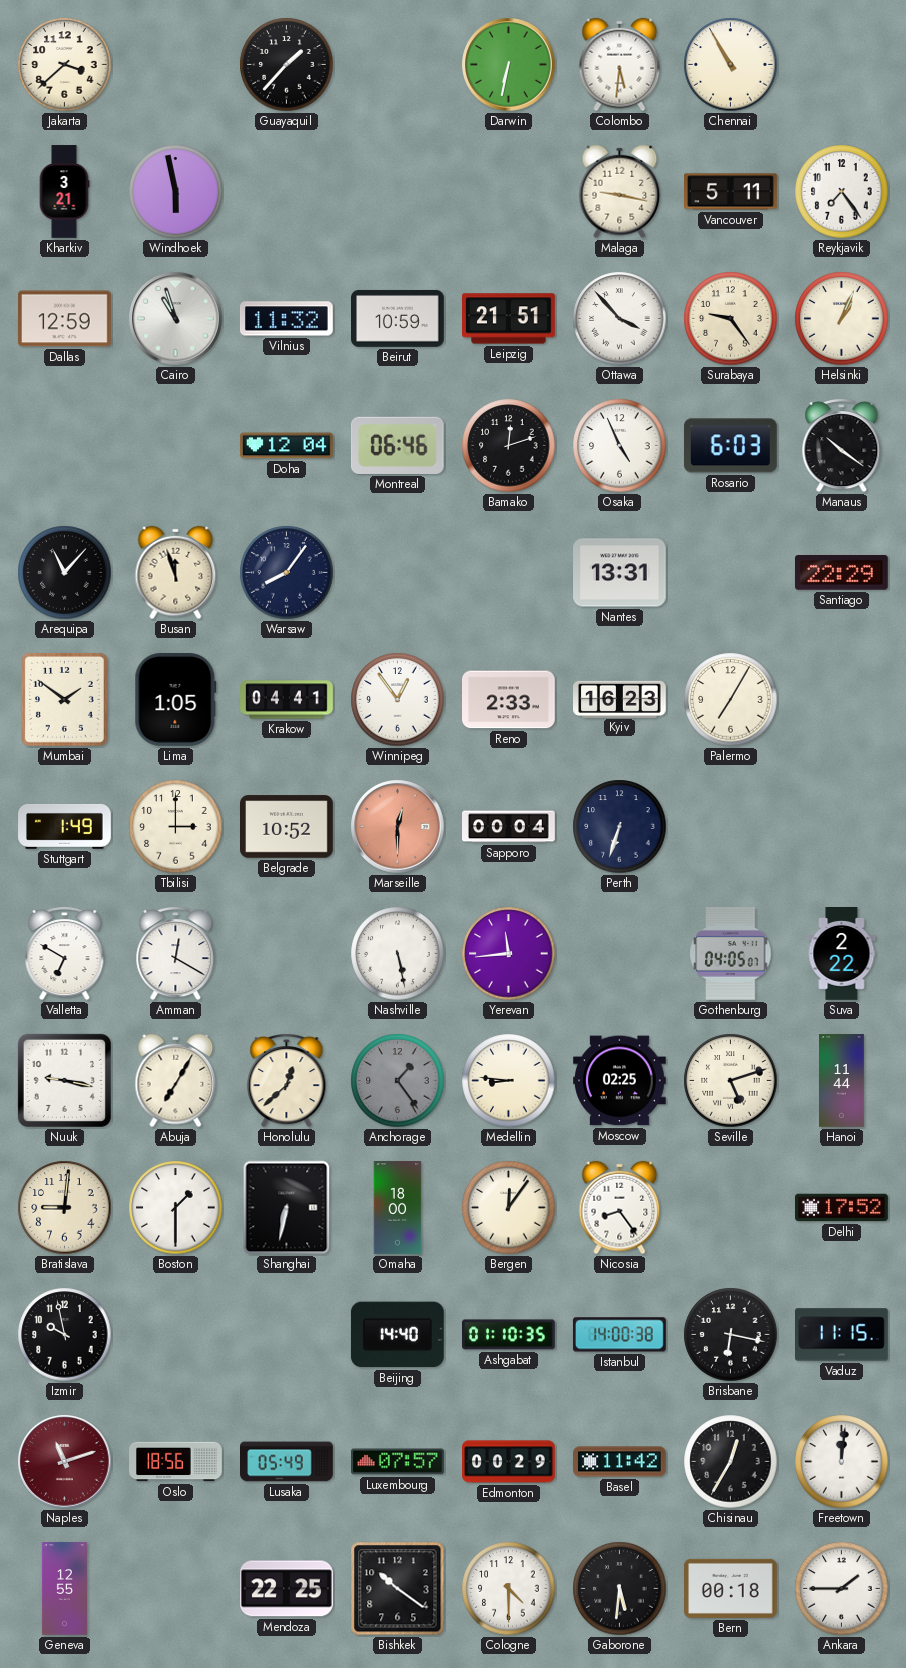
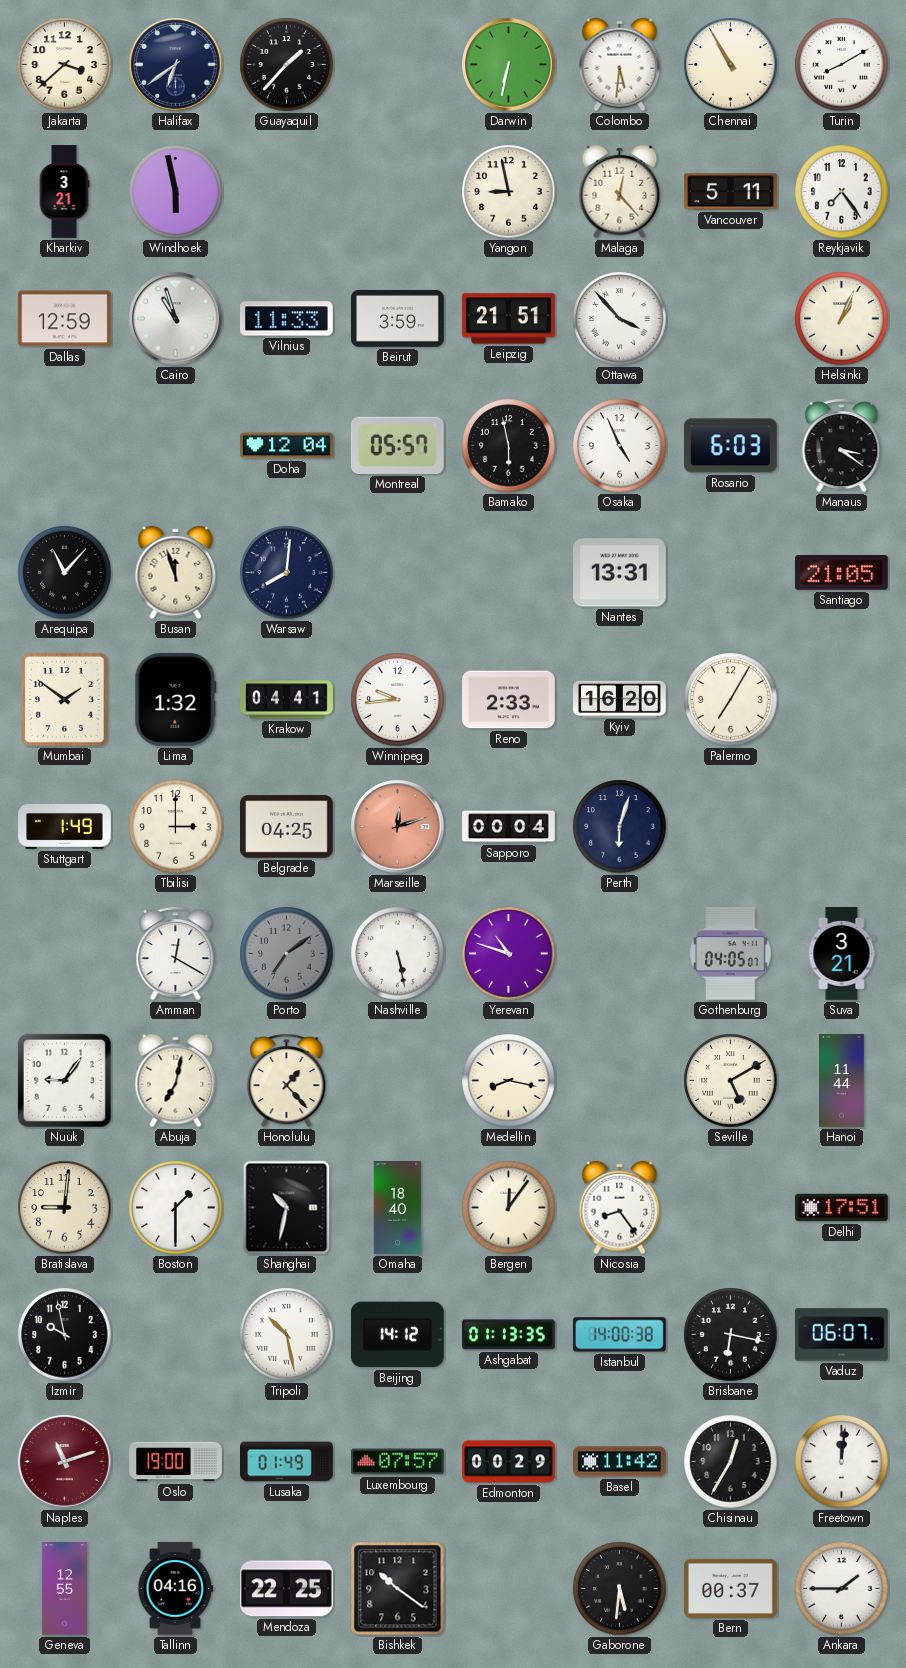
Halifax: none -> 6:39 (176, 65)
Turin: none -> 8:10 (842, 65)
Yangon: none -> 8:58 (509, 192)
Malaga: 9:17 -> 12:23 (620, 192)
Vilnius: 11:32 -> 11:33 (286, 319)
Beirut: 10:59 -> 3:59 (398, 318)
Surabaya: 9:24 -> none (731, 319)
Montreal: 06:46 -> 05:57 (397, 445)
Bamako: 12:12 -> 5:58 (509, 446)
Manaus: 10:21 -> 3:21 (842, 446)
Warsaw: 8:06 -> 8:01 (287, 573)
Santiago: 22:29 -> 21:05 (841, 573)
Lima: 1:05 -> 1:32 (176, 700)
Winnipeg: 12:54 -> 9:44 (398, 700)
Kyiv: 16:23 -> 16:20 (620, 699)
Belgrade: 10:52 -> 04:25 (287, 827)
Marseille: 12:30 -> 12:12 (398, 827)
Perth: 6:33 -> 6:03 (620, 827)
Valletta: 6:50 -> none (65, 954)
Porto: none -> 7:09 (287, 954)
Yerevan: 11:44 -> 10:48 (509, 954)
Suva: 2:22 -> 3:21 (842, 954)
Nuuk: 9:17 -> 9:06 (64, 1080)
Abuja: 7:05 -> 7:02 (176, 1081)
Honolulu: 12:38 -> 1:23 (287, 1081)
Anchorage: 1:24 -> none (398, 1081)
Medellin: 8:46 -> 8:17 (509, 1081)
Moscow: 02:25 -> none (620, 1081)
Seville: 5:12 -> 5:10 (731, 1081)
Shanghai: 6:32 -> 10:32 (287, 1208)
Omaha: 18:00 -> 18:40 (398, 1208)
Delhi: 17:52 -> 17:51 (842, 1208)
Tripoli: none -> 10:28 (287, 1335)
Beijing: 14:40 -> 14:12 (397, 1335)
Ashgabat: 01:10 -> 01:13 (509, 1335)
Vaduz: 11:15 -> 06:07 (842, 1335)
Oslo: 18:56 -> 19:00 (176, 1462)
Lusaka: 05:49 -> 01:49 (287, 1462)
Tallinn: none -> 04:16 (176, 1589)
Cologne: 4:30 -> none (509, 1589)
Bern: 00:18 -> 00:37 (731, 1588)
